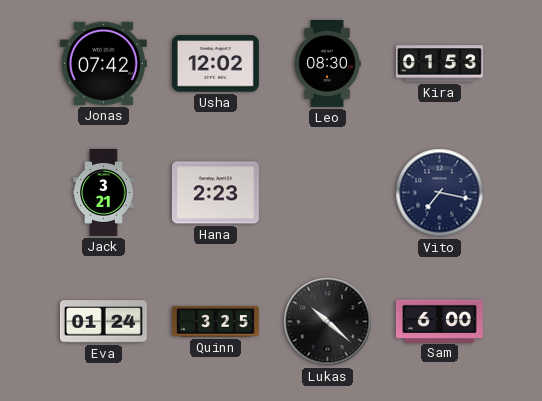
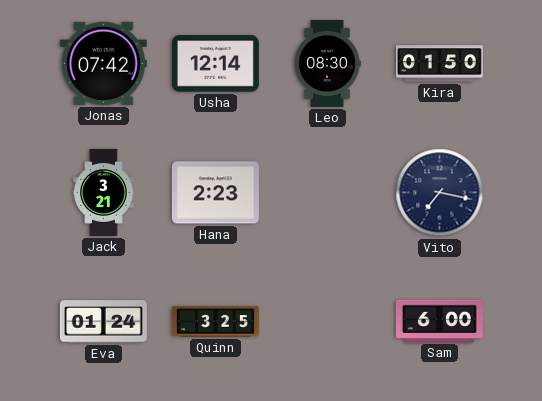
Usha: 12:02 -> 12:14 (215, 64)
Kira: 01:53 -> 01:50 (439, 64)
Lukas: 10:22 -> none (328, 322)
